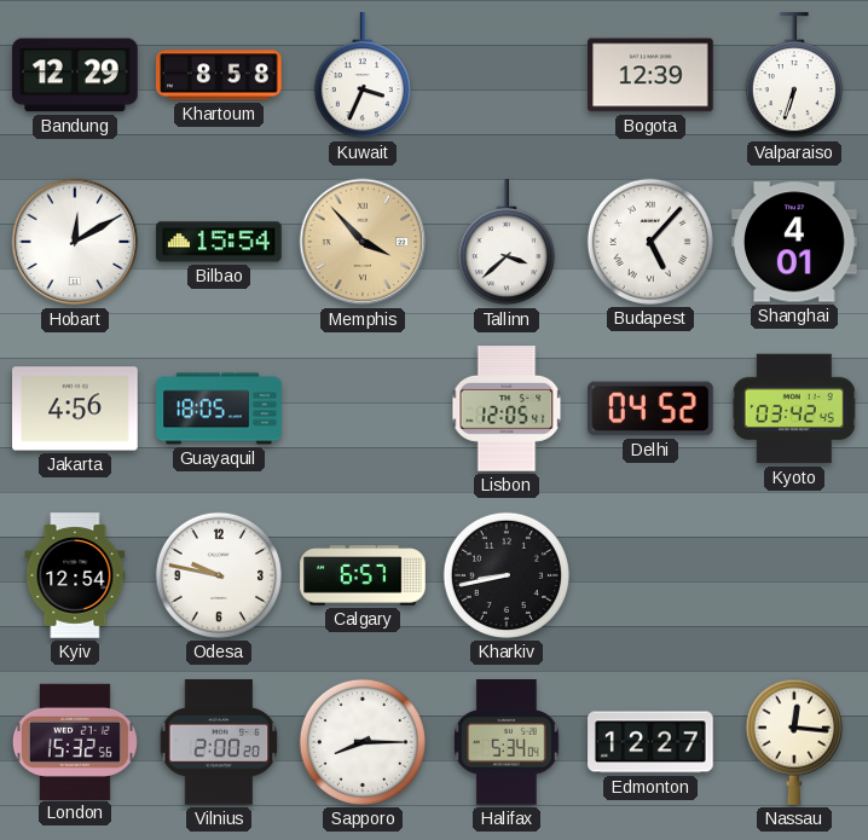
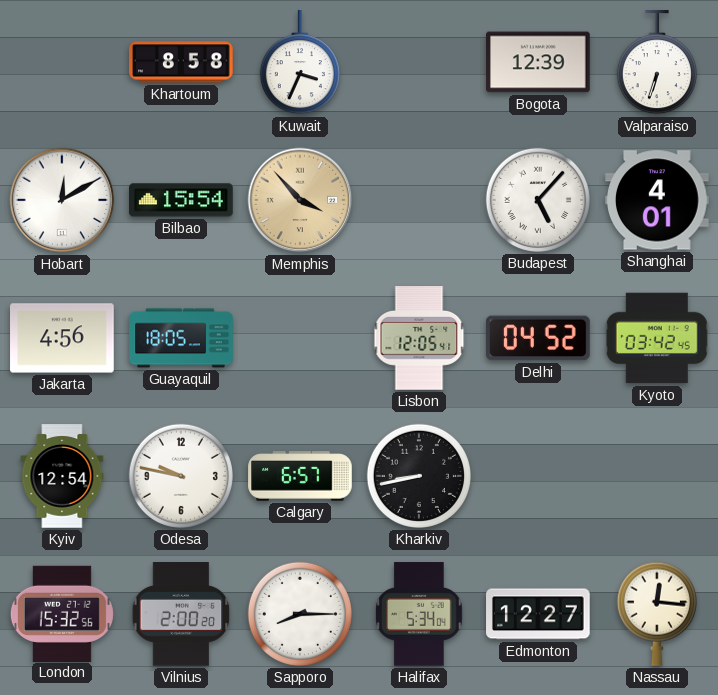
Bandung: 12:29 -> none (75, 75)
Tallinn: 3:38 -> none (507, 243)
